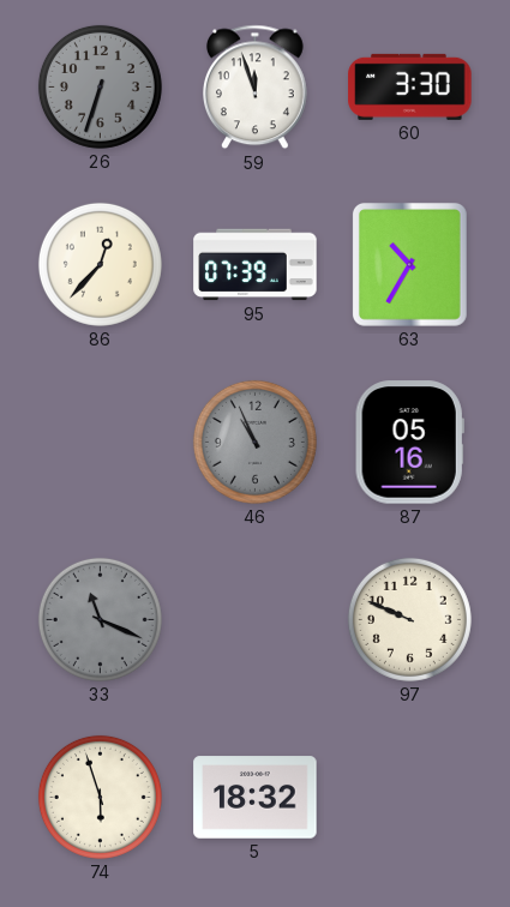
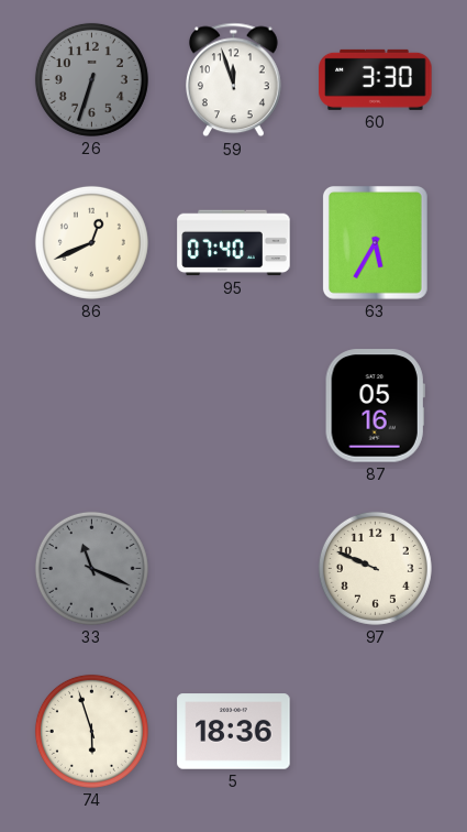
86: 12:37 -> 12:41 (91, 242)
95: 07:39 -> 07:40 (234, 243)
63: 10:35 -> 5:35 (375, 242)
46: 10:56 -> none (254, 442)
5: 18:32 -> 18:36 (234, 732)
